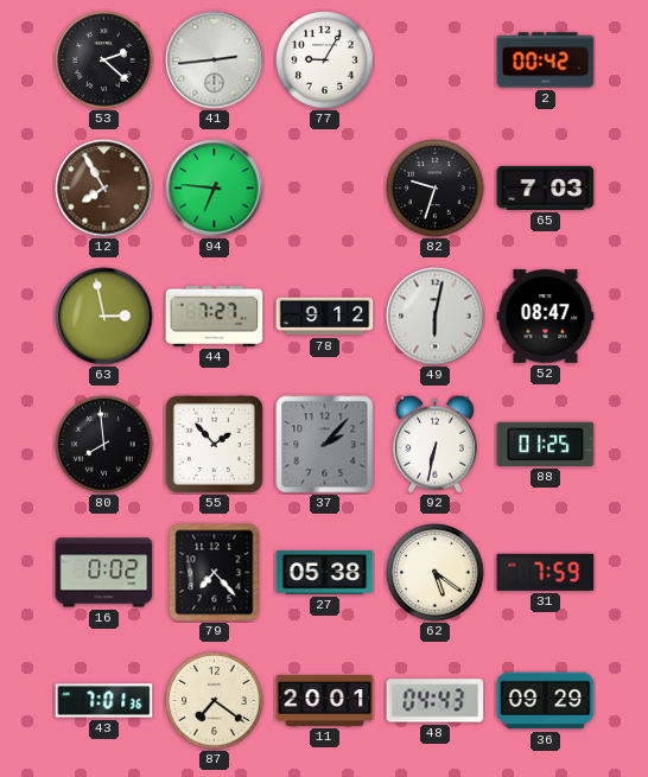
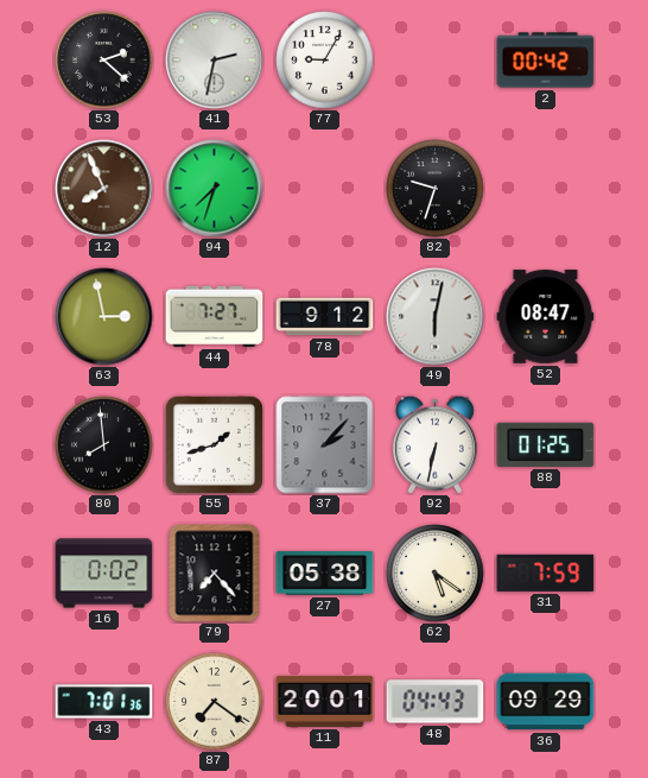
41: 2:44 -> 2:32 (215, 61)
12: 7:55 -> 7:56 (104, 189)
94: 6:46 -> 7:33 (215, 189)
65: 7:03 -> none (546, 187)
55: 1:53 -> 1:42 (214, 444)
